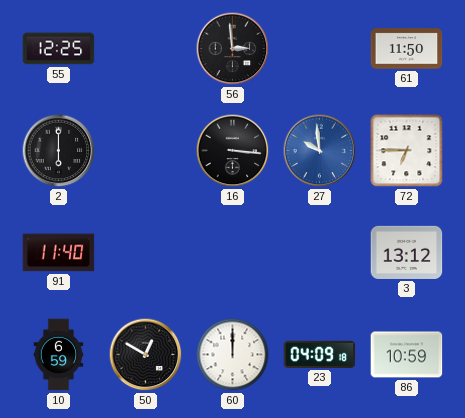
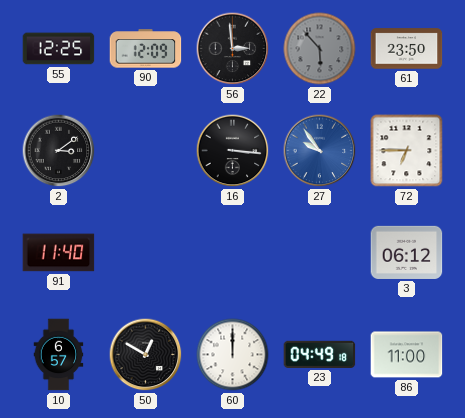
90: none -> 12:09 (146, 49)
22: none -> 5:53 (320, 49)
61: 11:50 -> 23:50 (407, 49)
2: 6:00 -> 3:09 (59, 151)
27: 9:59 -> 9:54 (320, 151)
3: 13:12 -> 06:12 (407, 252)
10: 6:59 -> 6:57 (59, 355)
23: 04:09 -> 04:49 (320, 354)
86: 10:59 -> 11:00 (407, 355)
